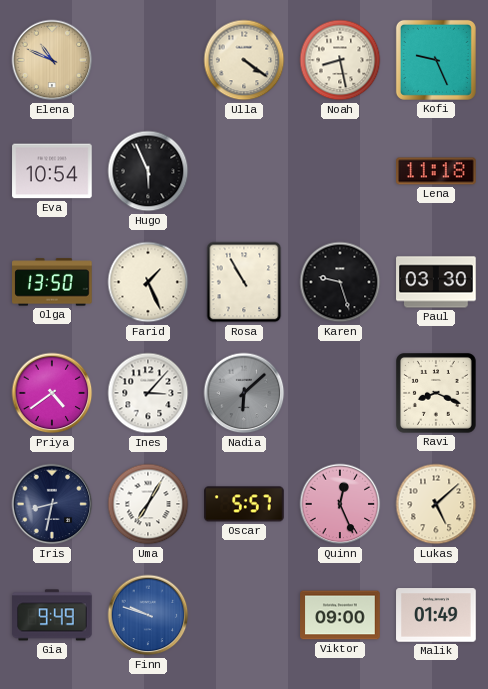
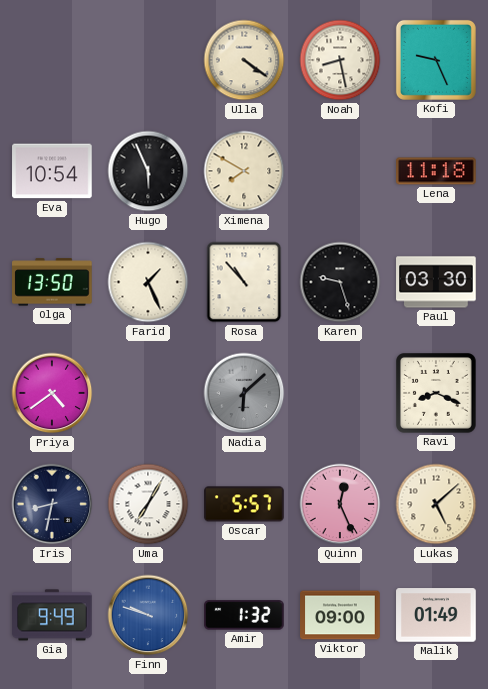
Elena: 10:49 -> none (52, 60)
Ximena: none -> 7:50 (244, 171)
Rosa: 10:55 -> 10:53 (244, 282)
Ines: 3:07 -> none (148, 393)
Amir: none -> 1:32 (244, 615)
